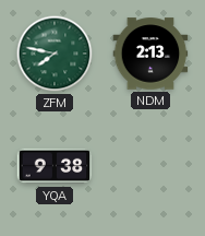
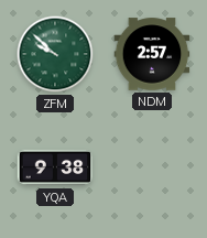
ZFM: 7:47 -> 9:52 (55, 54)
NDM: 2:13 -> 2:57 (152, 54)
